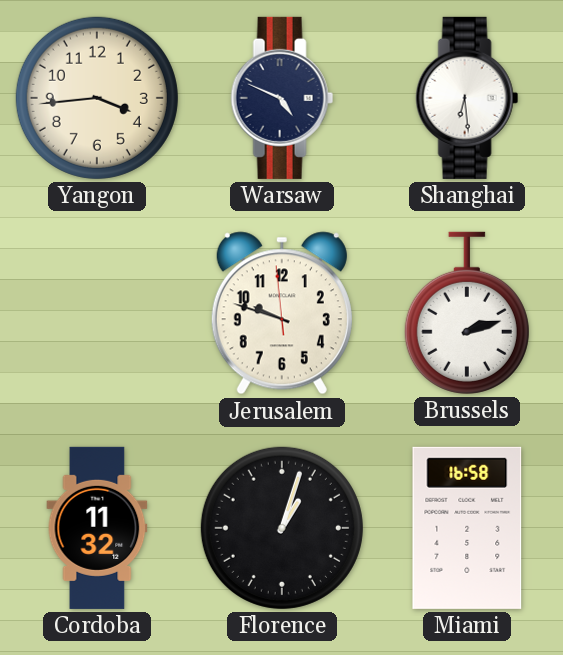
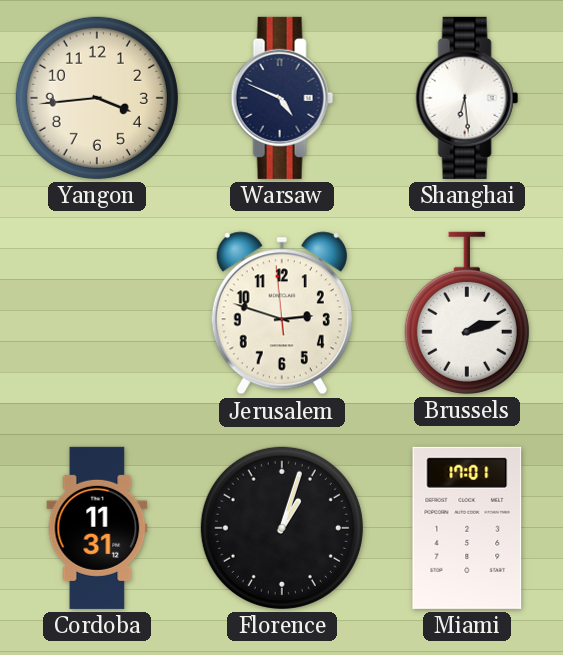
Jerusalem: 9:47 -> 2:47 (282, 313)
Cordoba: 11:32 -> 11:31 (97, 528)
Miami: 16:58 -> 17:01 (467, 528)
